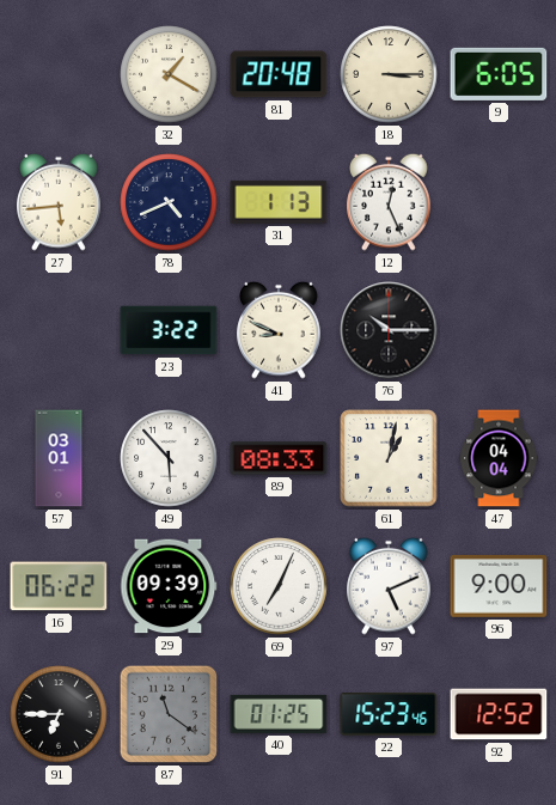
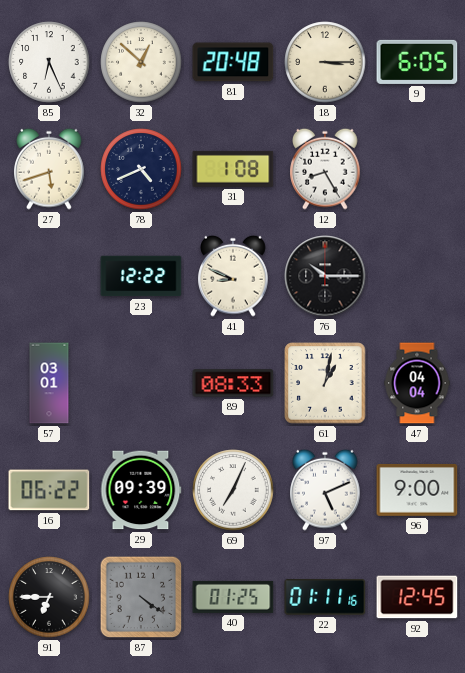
85: none -> 6:26 (49, 62)
32: 1:20 -> 12:52 (141, 62)
27: 5:44 -> 5:42 (49, 169)
31: 1:13 -> 1:08 (233, 169)
12: 12:26 -> 8:25 (325, 169)
23: 3:22 -> 12:22 (141, 276)
49: 5:53 -> none (169, 458)
87: 11:21 -> 4:21 (141, 597)
22: 15:23 -> 01:11 (325, 597)
92: 12:52 -> 12:45 (417, 597)
